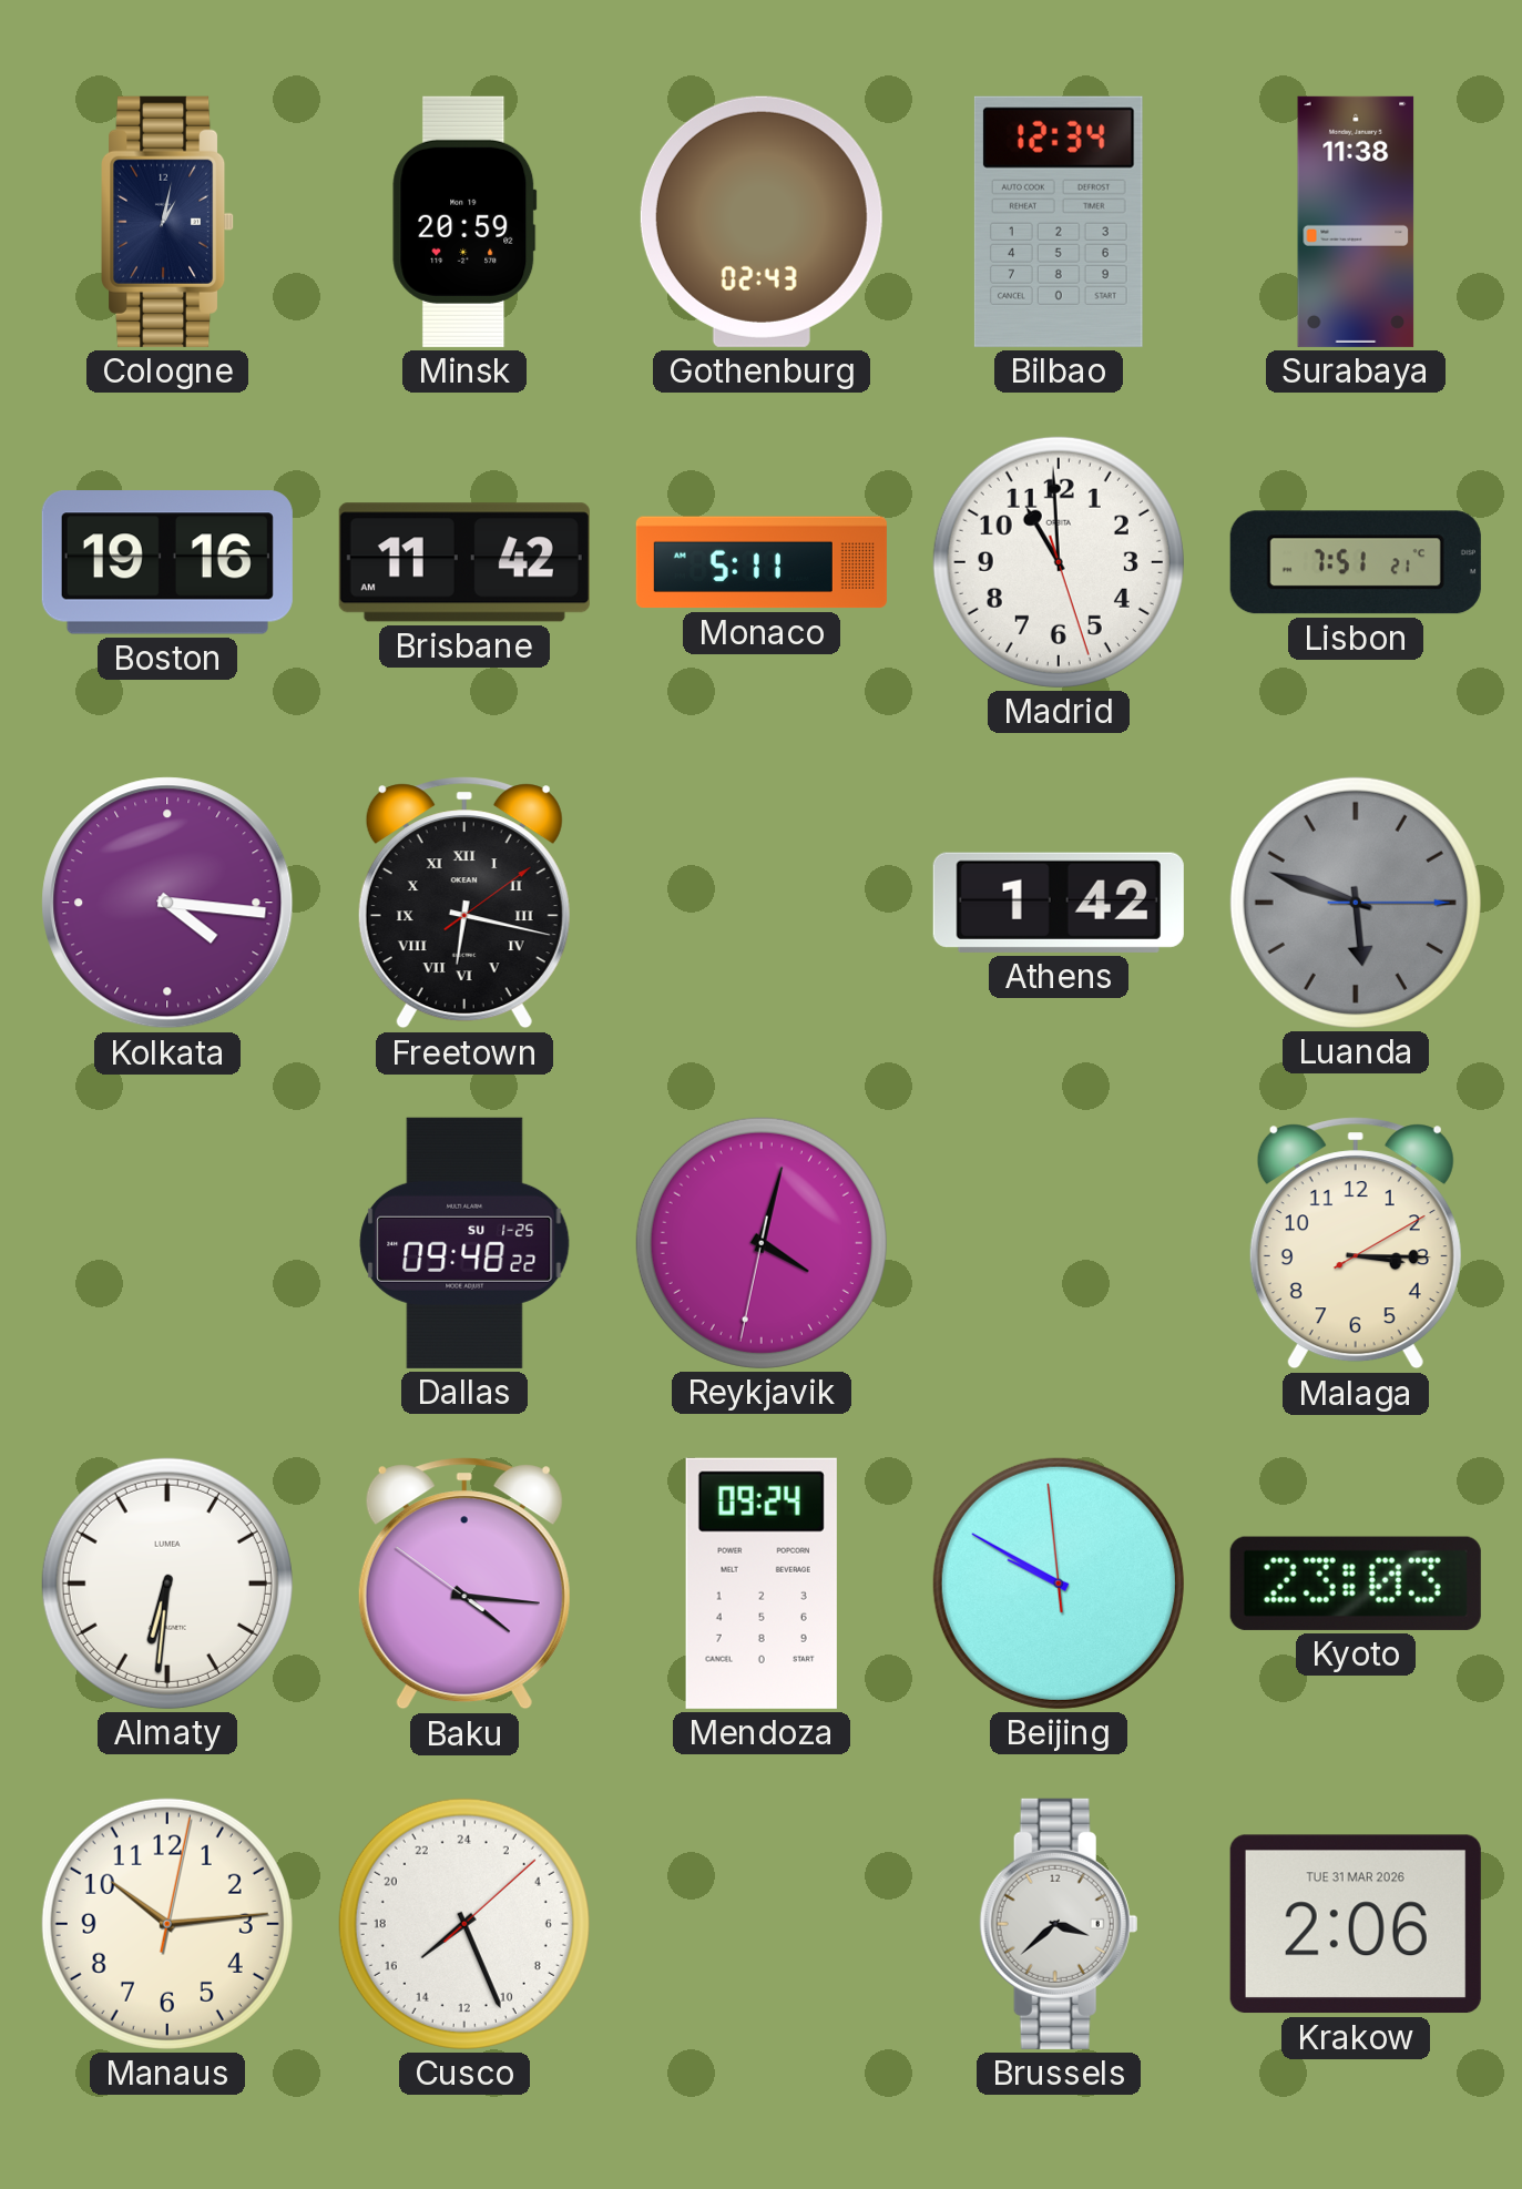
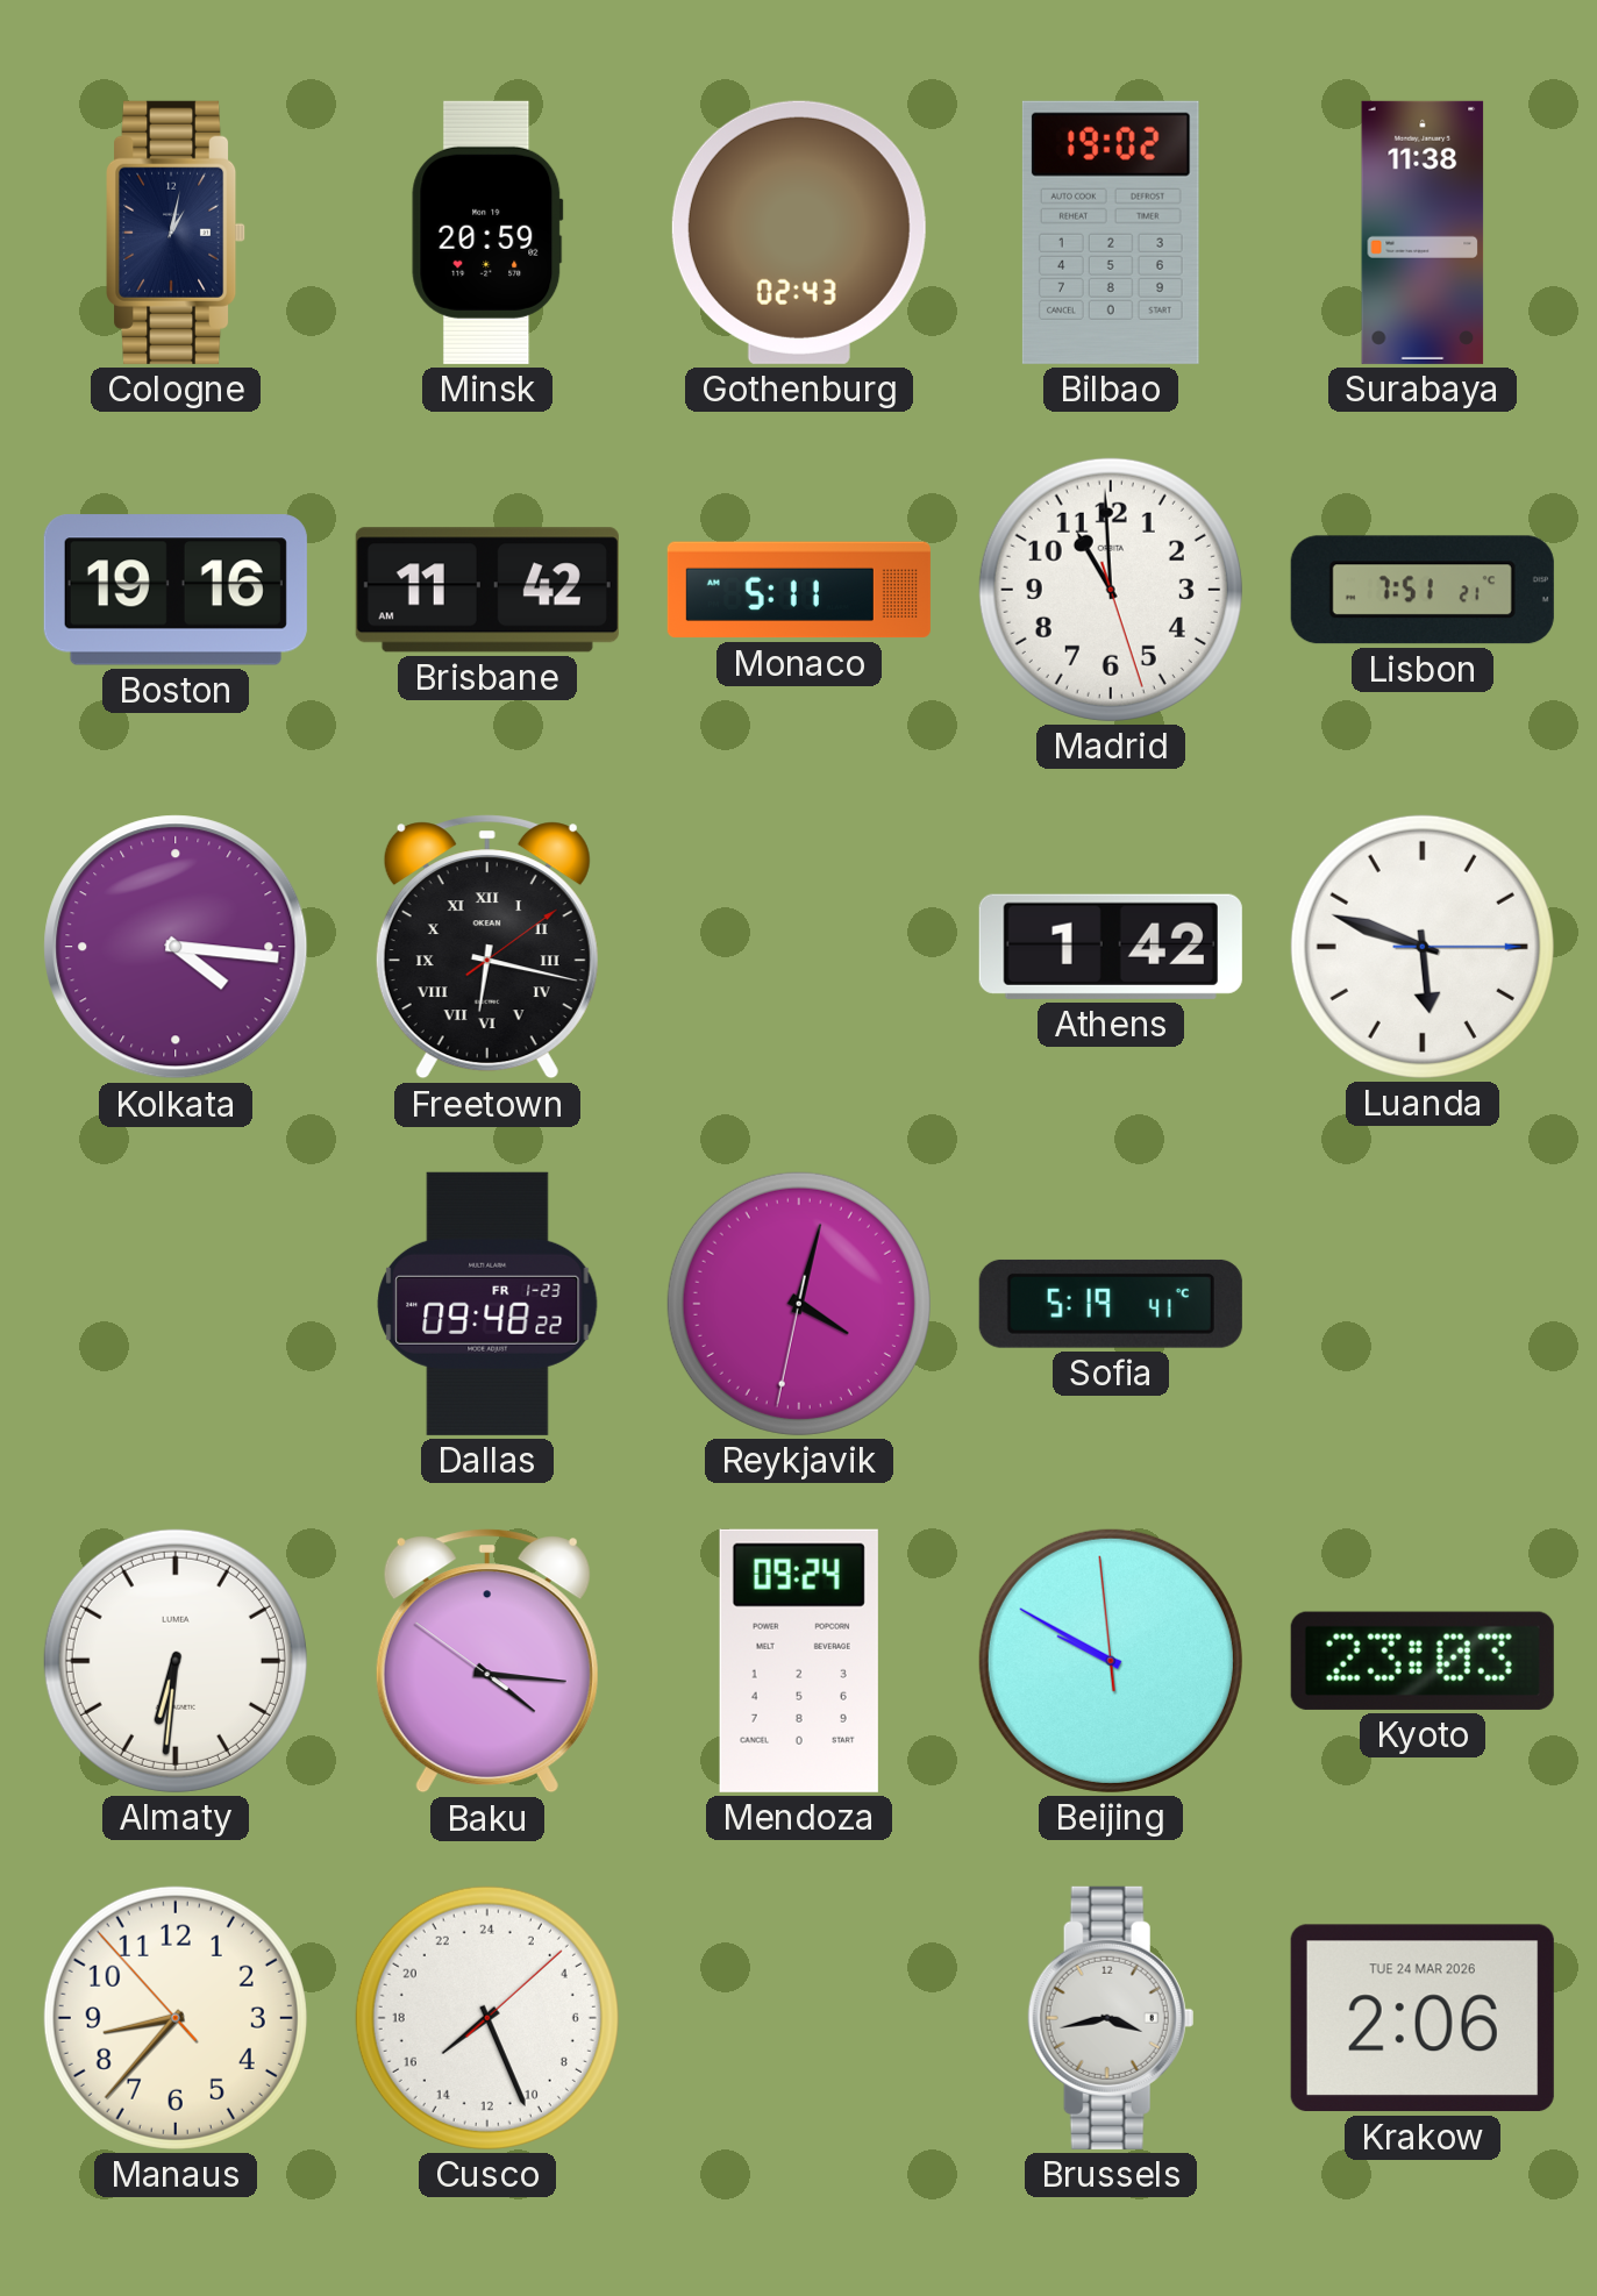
Bilbao: 12:34 -> 19:02 (1111, 233)
Luanda dial: grey -> white (1423, 947)
Dallas date: SU 1-25 -> FR 1-23 (487, 1304)
Sofia: none -> 5:19 (1111, 1304)
Malaga: 3:15 -> none (1356, 1243)
Manaus: 10:14 -> 8:36 (176, 2018)
Brussels: 3:38 -> 3:43 (1111, 2018)
Krakow date: TUE 31 MAR 2026 -> TUE 24 MAR 2026 (1423, 2018)
